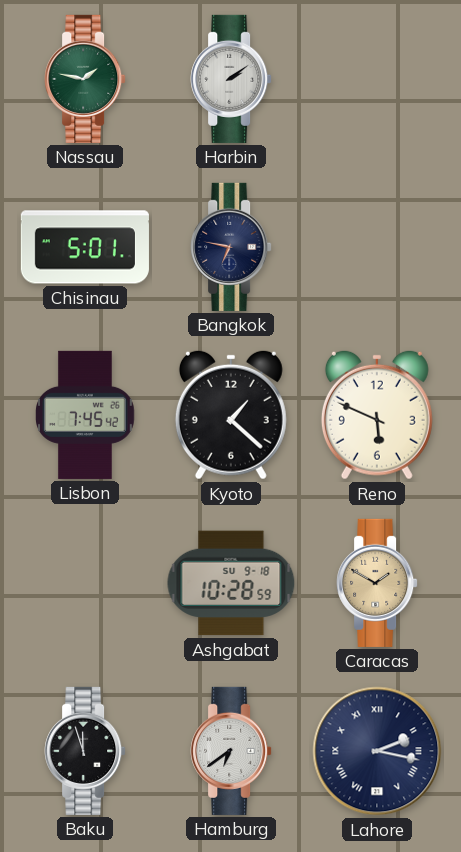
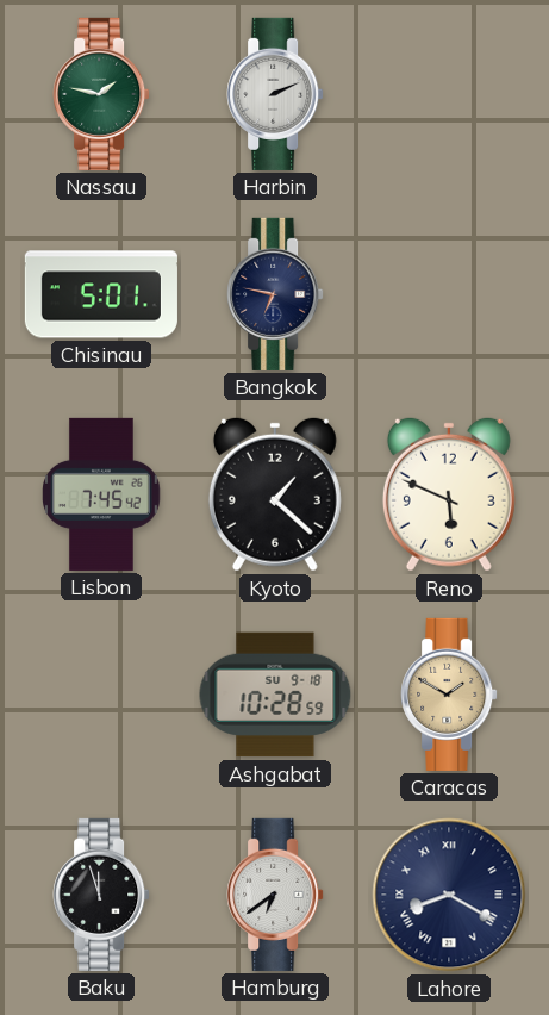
Harbin: 2:09 -> 2:11 (275, 94)
Lahore: 2:17 -> 8:20 (449, 895)
